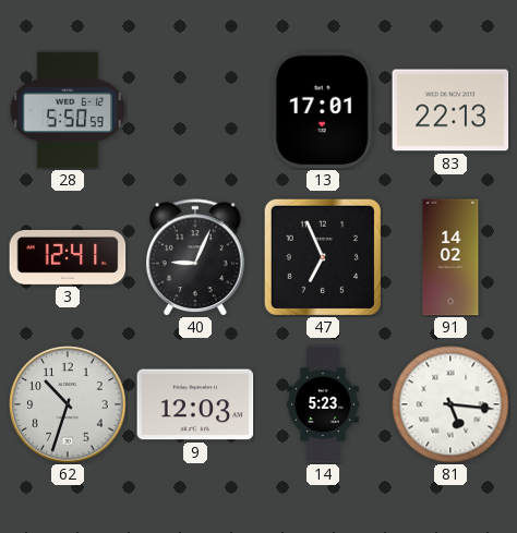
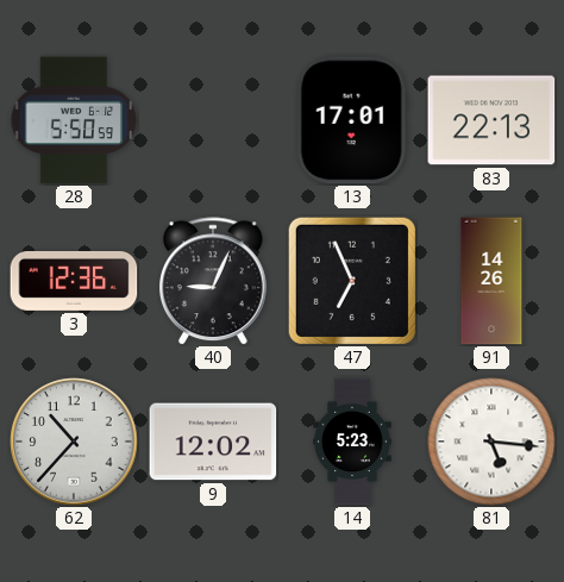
3: 12:41 -> 12:36 (74, 282)
91: 14:02 -> 14:26 (491, 281)
62: 10:33 -> 10:37 (74, 442)
9: 12:03 -> 12:02 (213, 442)
